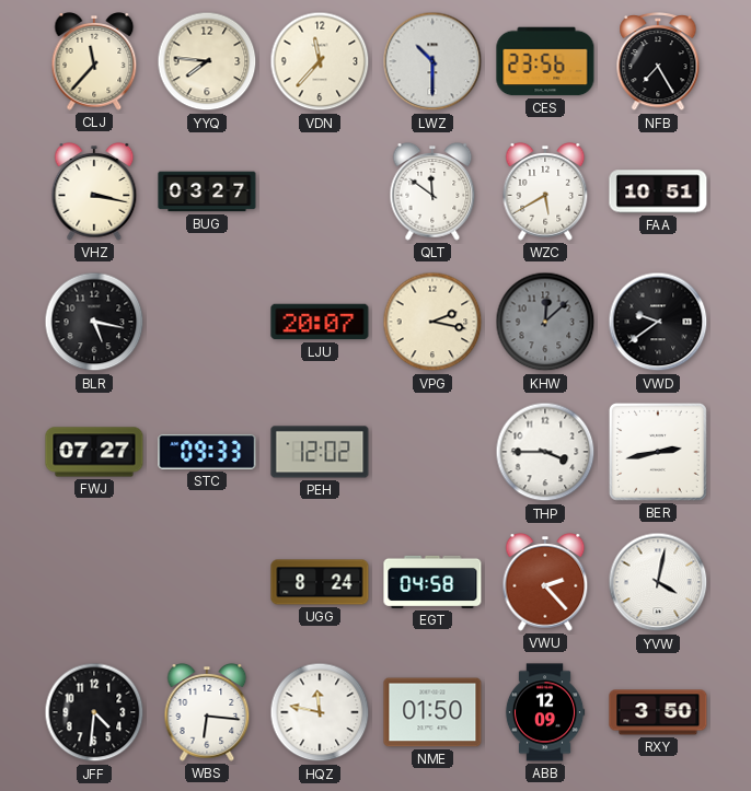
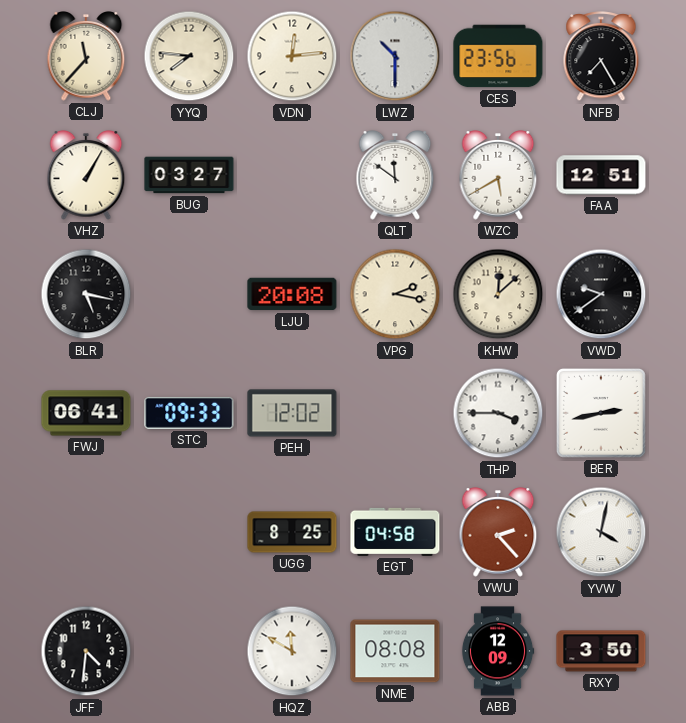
VDN: 11:37 -> 12:14 (292, 56)
VHZ: 3:17 -> 1:05 (86, 176)
FAA: 10:51 -> 12:51 (601, 175)
LJU: 20:07 -> 20:08 (292, 294)
KHW dial: grey -> cream (498, 294)
FWJ: 07:27 -> 06:41 (86, 413)
UGG: 8:24 -> 8:25 (292, 532)
WBS: 6:16 -> none (207, 713)
HQZ: 11:47 -> 11:50 (292, 651)
NME: 01:50 -> 08:08 (395, 651)
